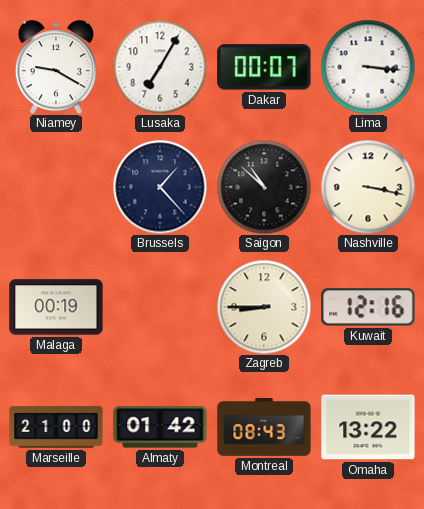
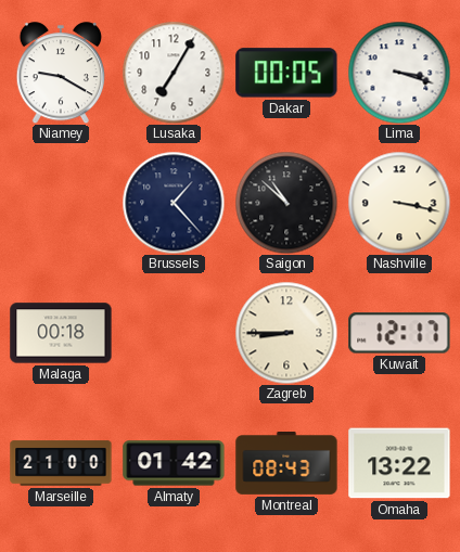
Dakar: 00:07 -> 00:05 (286, 73)
Lima: 3:16 -> 3:18 (399, 73)
Malaga: 00:19 -> 00:18 (61, 333)
Kuwait: 12:16 -> 12:17 (399, 333)
